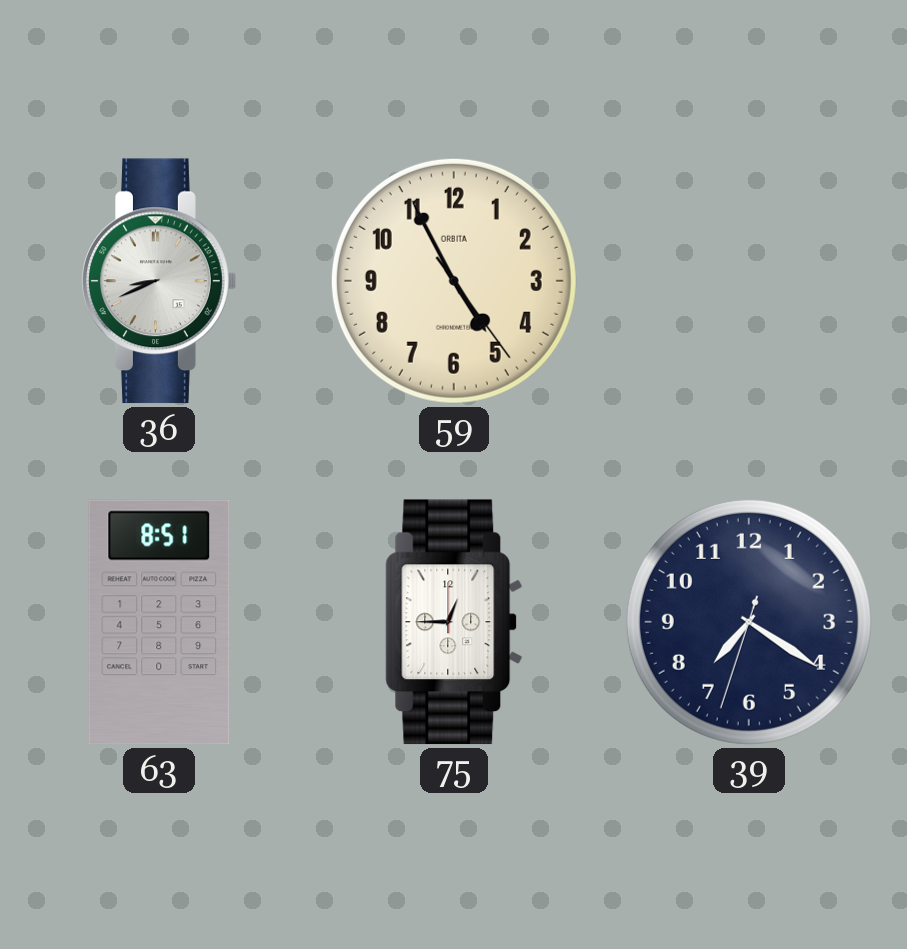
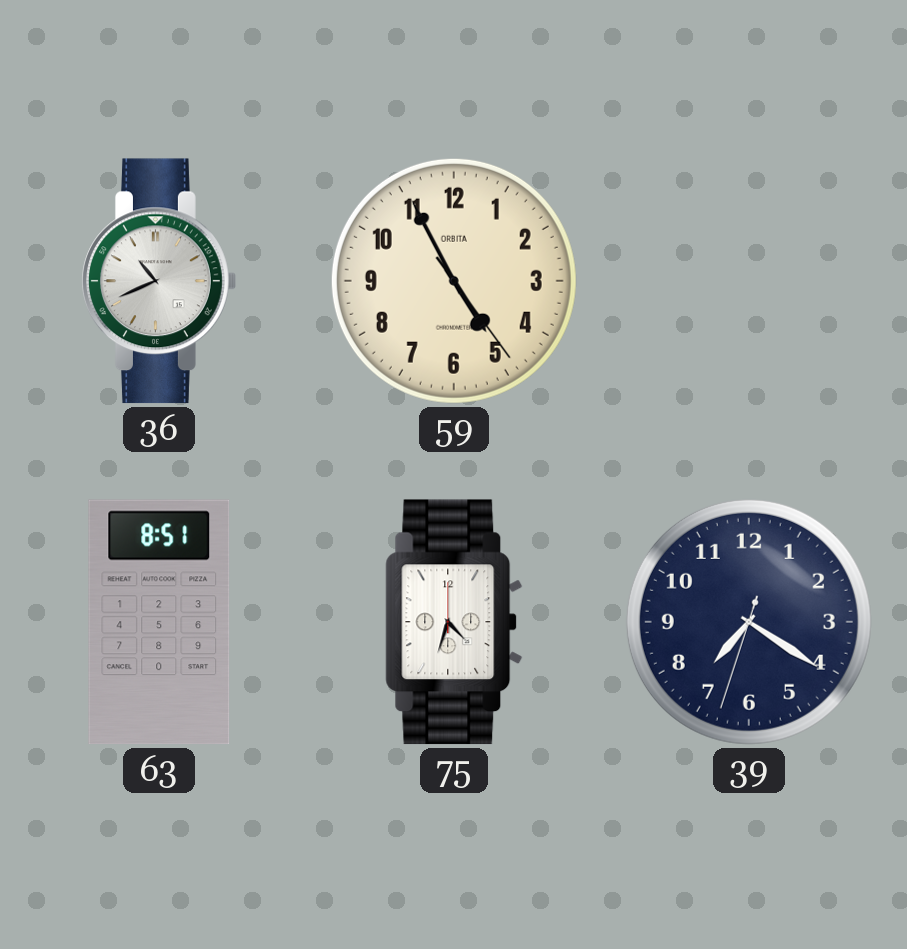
36: 8:41 -> 10:41 (159, 281)
75: 12:45 -> 4:33 (454, 622)
